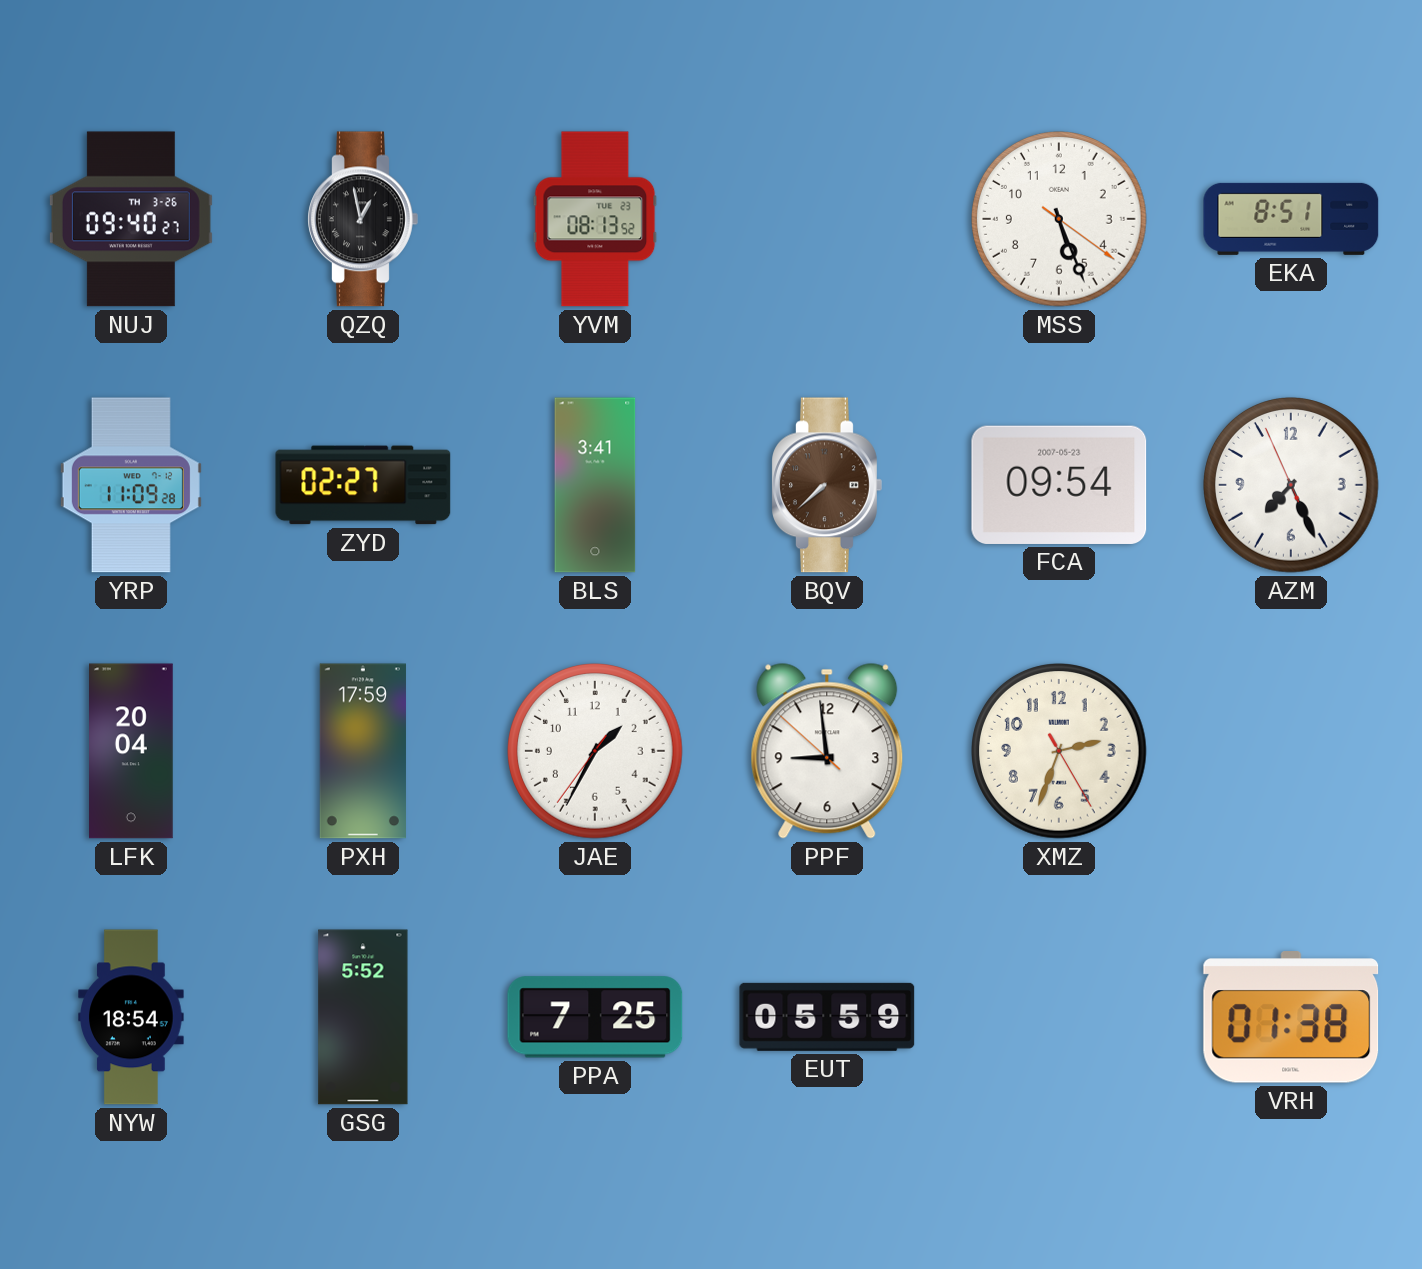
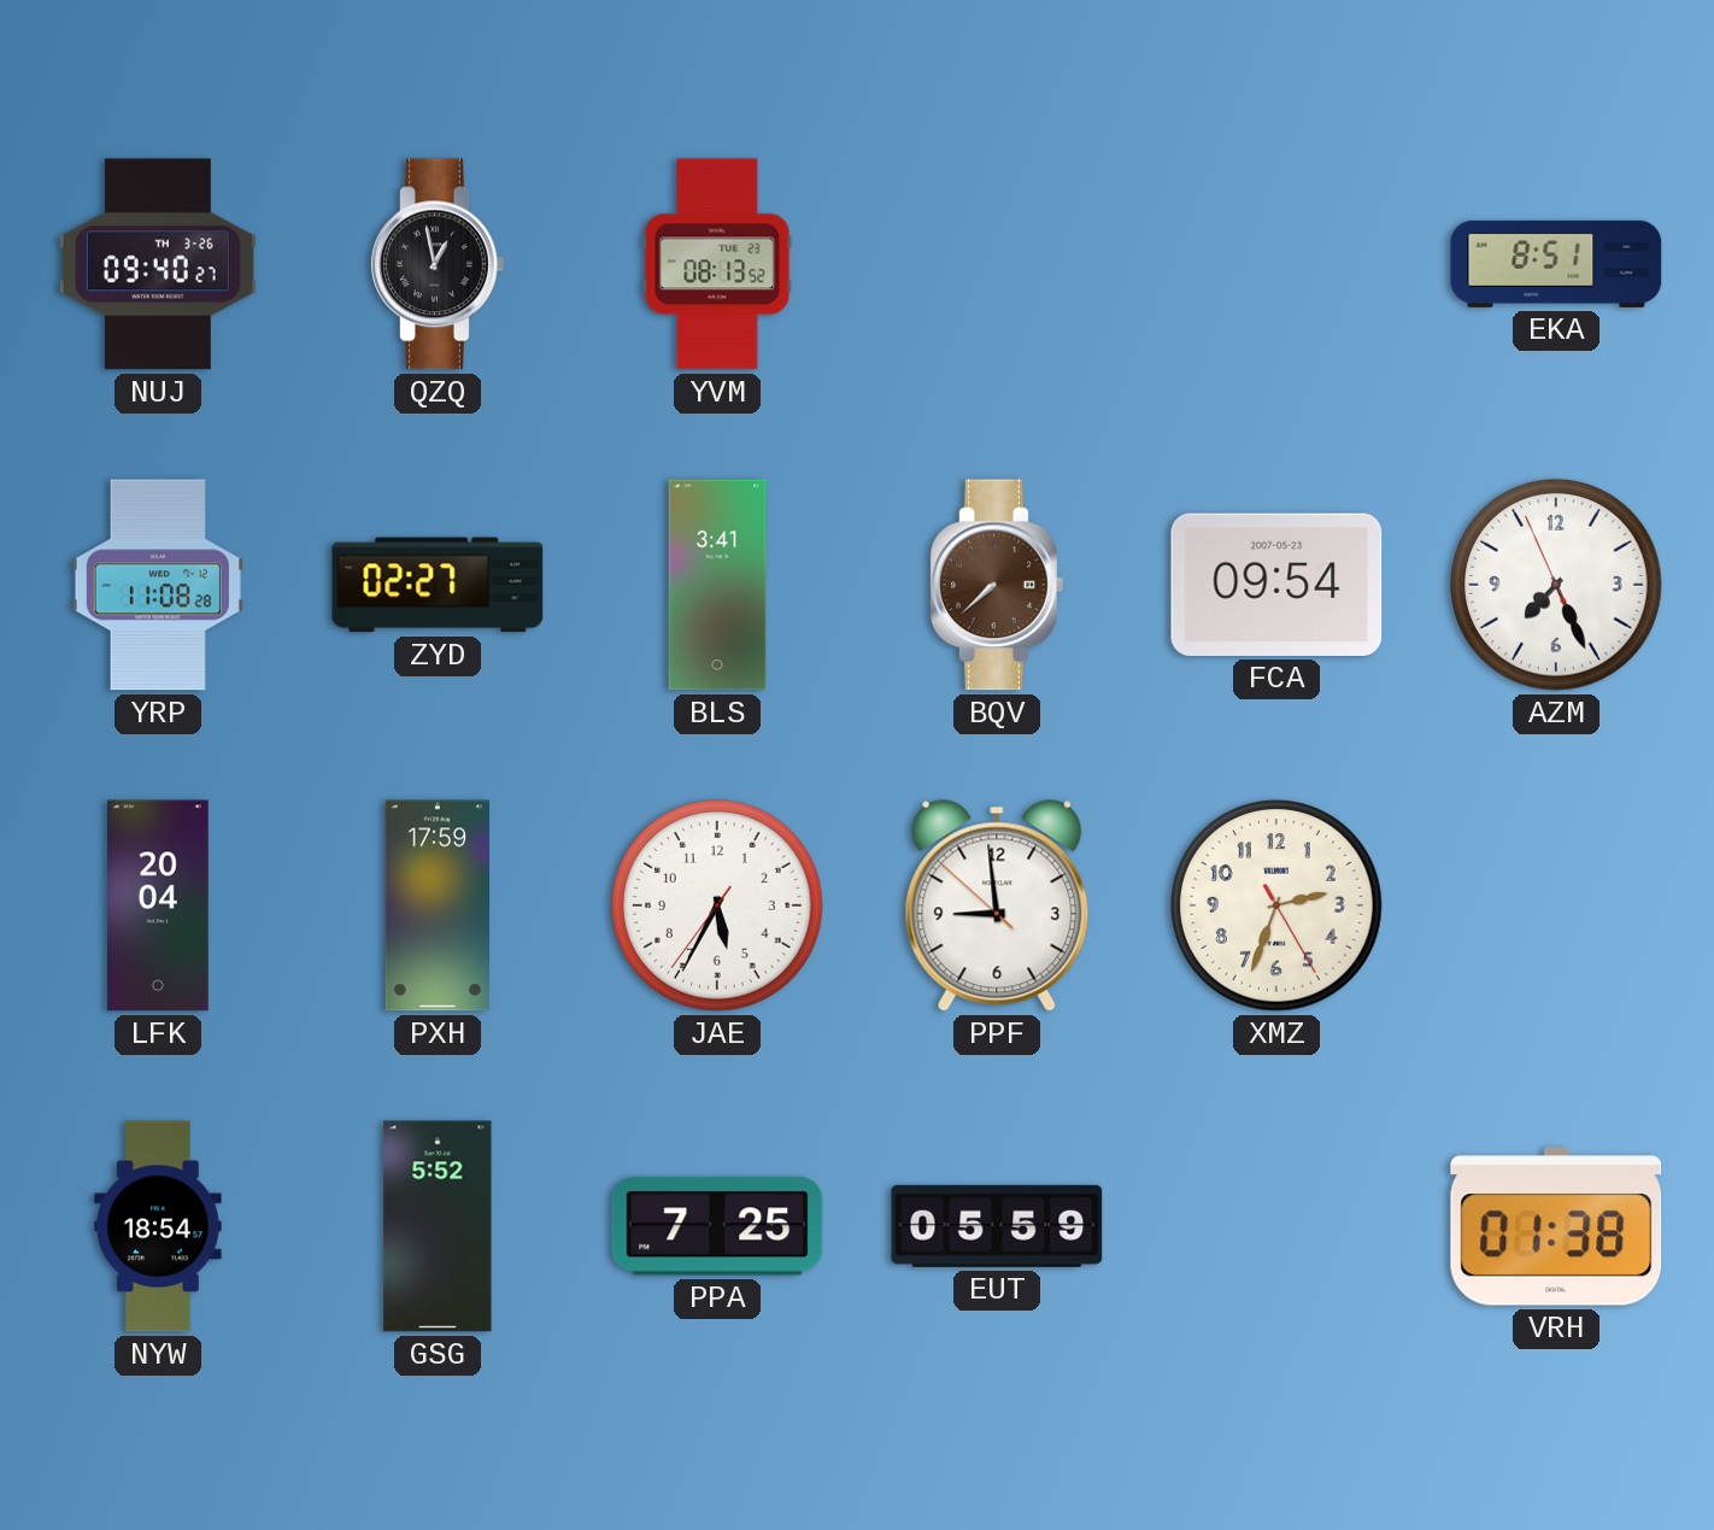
MSS: 5:26 -> none (1060, 220)
YRP: 11:09 -> 11:08 (158, 585)
JAE: 1:34 -> 5:34 (718, 907)
